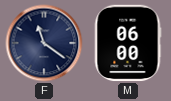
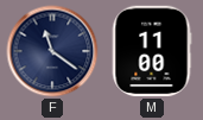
M: 06:00 -> 11:00 (152, 51)
